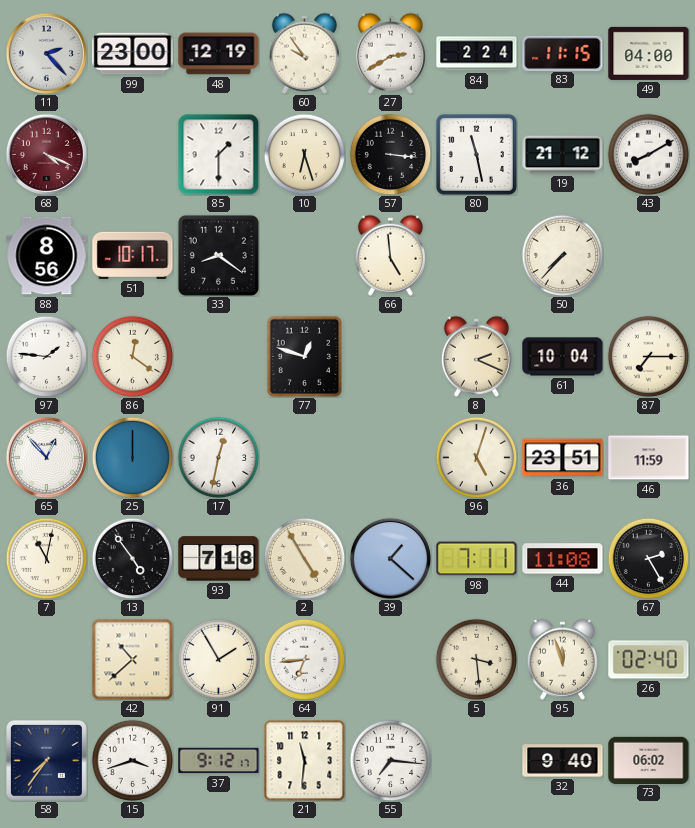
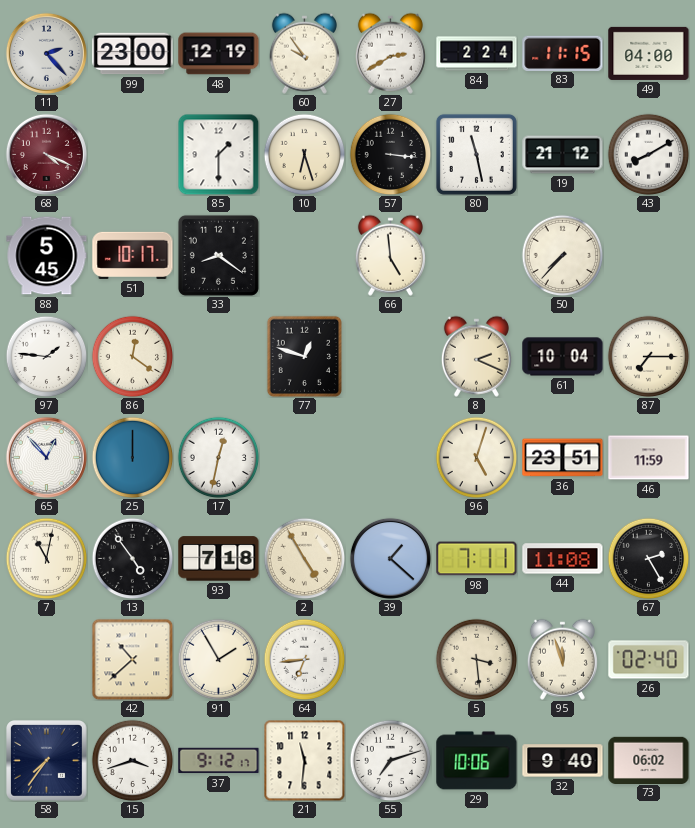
88: 8:56 -> 5:45 (47, 256)
55: 7:16 -> 7:12 (390, 760)
29: none -> 10:06 (477, 761)
